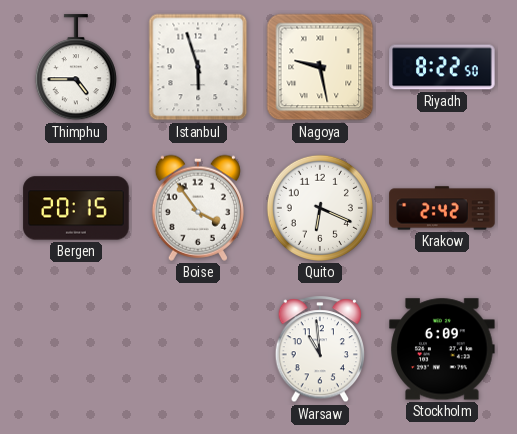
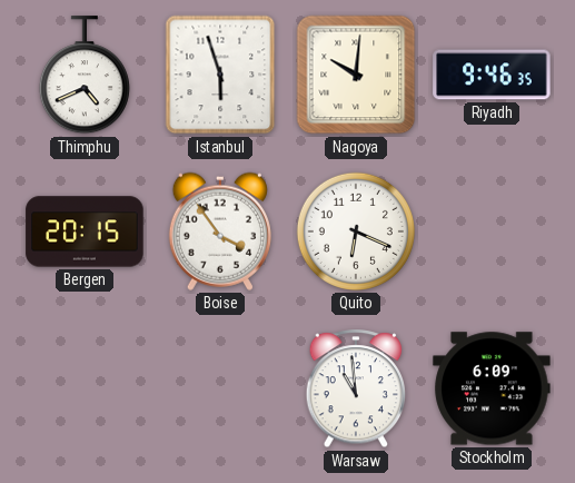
Thimphu: 4:45 -> 4:41 (85, 76)
Nagoya: 9:28 -> 10:01 (356, 75)
Riyadh: 8:22 -> 9:46 (492, 75)
Krakow: 2:42 -> none (442, 208)
